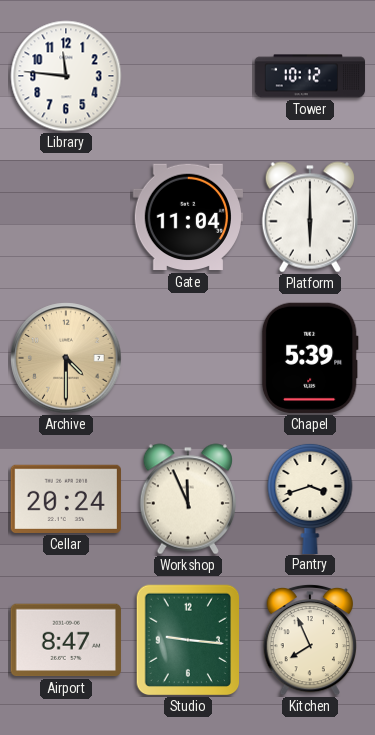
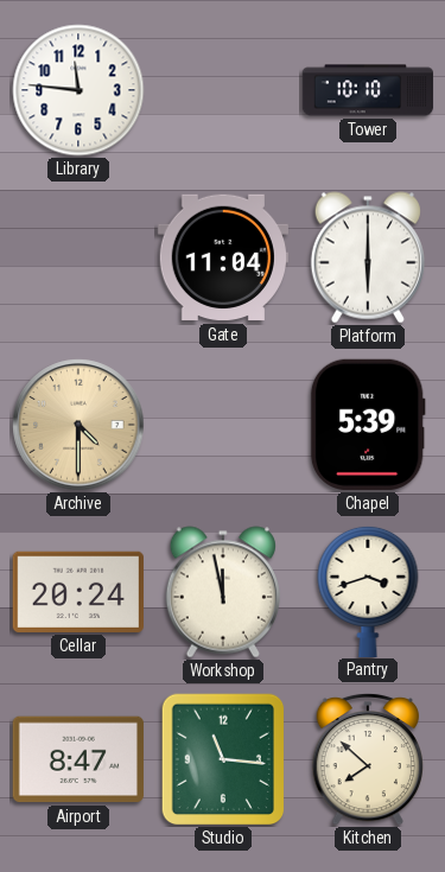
Tower: 10:12 -> 10:10 (368, 90)
Workshop: 11:56 -> 11:58 (223, 592)
Studio: 9:16 -> 11:16 (223, 759)
Kitchen: 7:56 -> 7:52 (367, 759)
